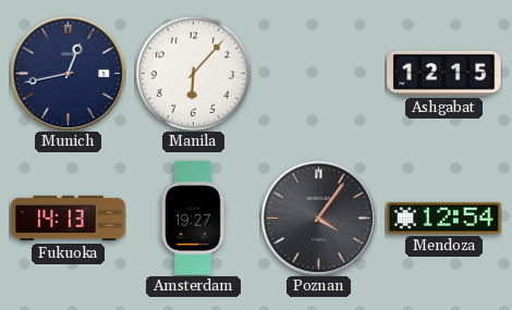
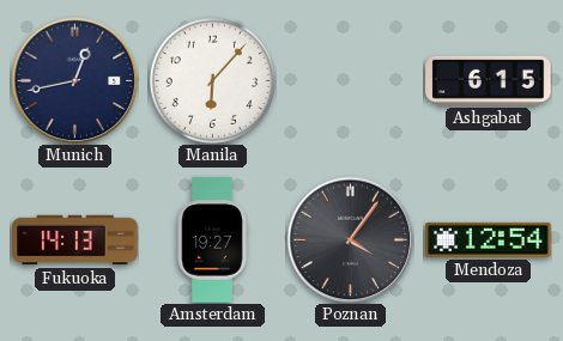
Ashgabat: 12:15 -> 6:15 (489, 80)
